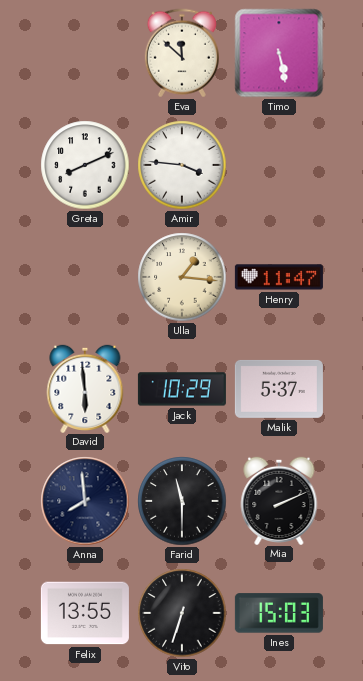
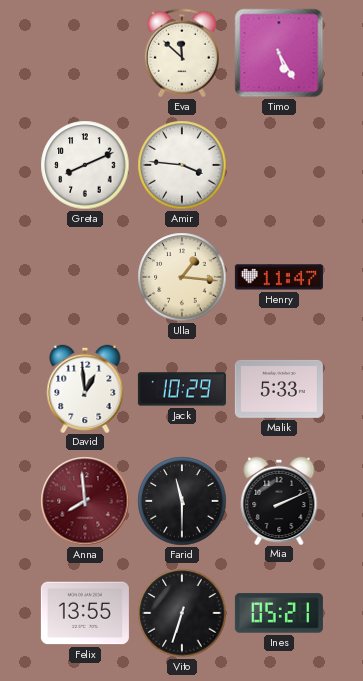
Timo: 5:28 -> 5:25 (279, 53)
David: 5:59 -> 12:59 (85, 388)
Malik: 5:37 -> 5:33 (279, 389)
Anna dial: navy -> burgundy (85, 501)
Ines: 15:03 -> 05:21 (279, 613)
